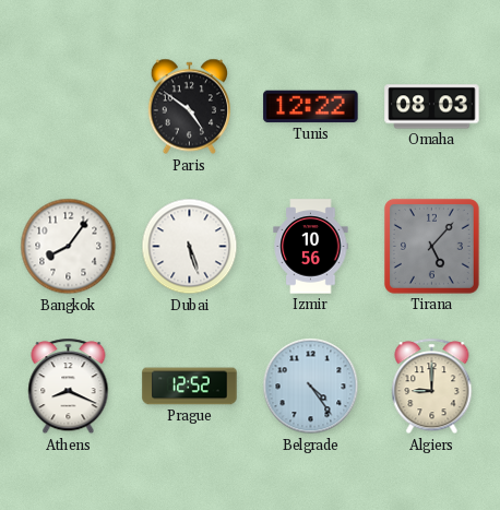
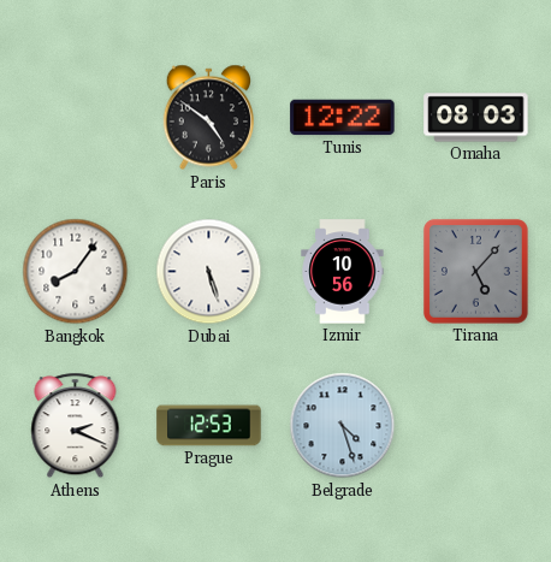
Athens: 8:19 -> 2:19 (76, 426)
Prague: 12:52 -> 12:53 (209, 426)
Belgrade: 4:24 -> 4:27 (343, 426)
Algiers: 9:00 -> none (432, 387)
